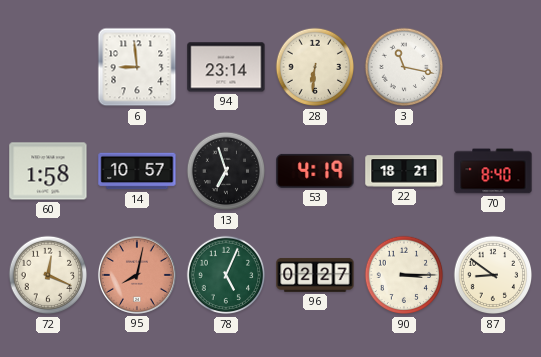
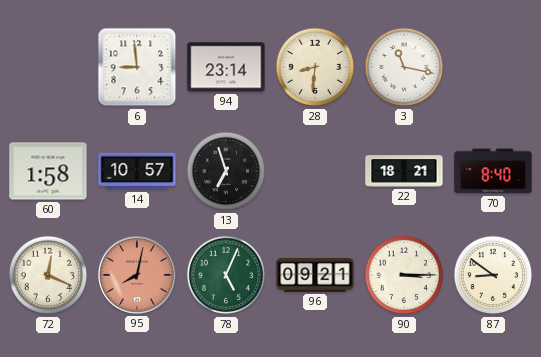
28: 6:31 -> 8:31 (315, 67)
53: 4:19 -> none (315, 171)
96: 02:27 -> 09:21 (315, 275)
